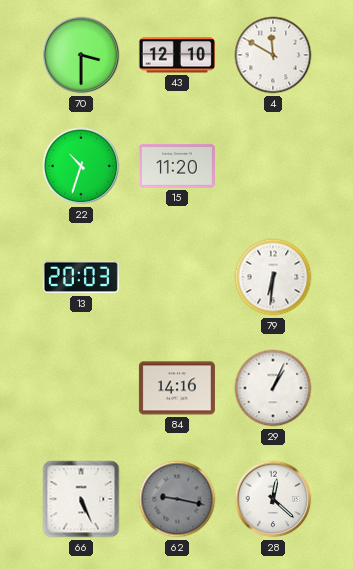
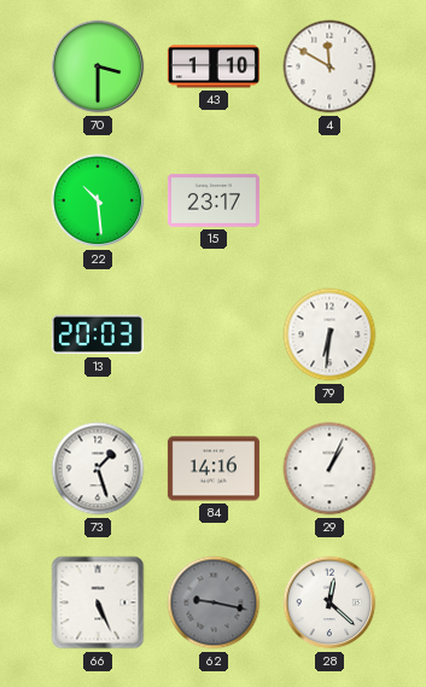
43: 12:10 -> 1:10 (214, 66)
22: 10:33 -> 10:29 (98, 200)
15: 11:20 -> 23:17 (214, 200)
73: none -> 1:27 (98, 468)
